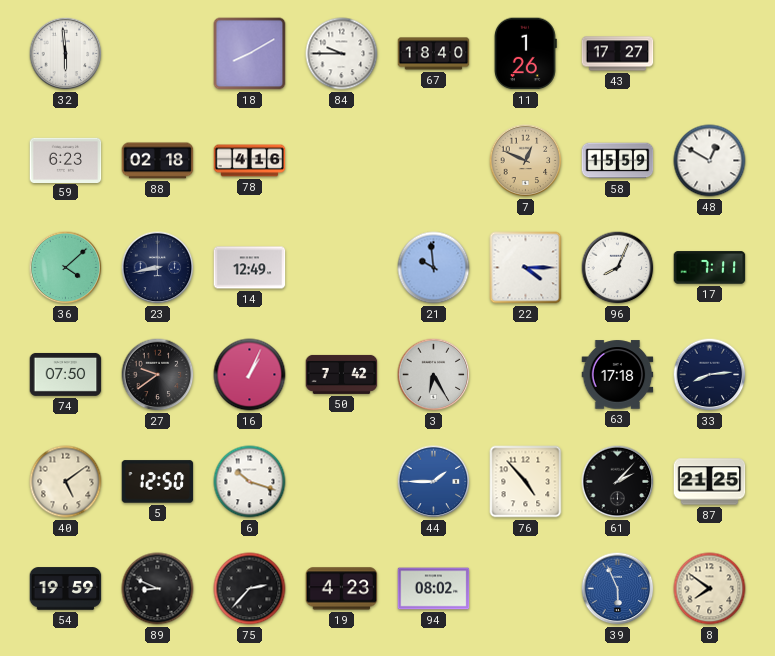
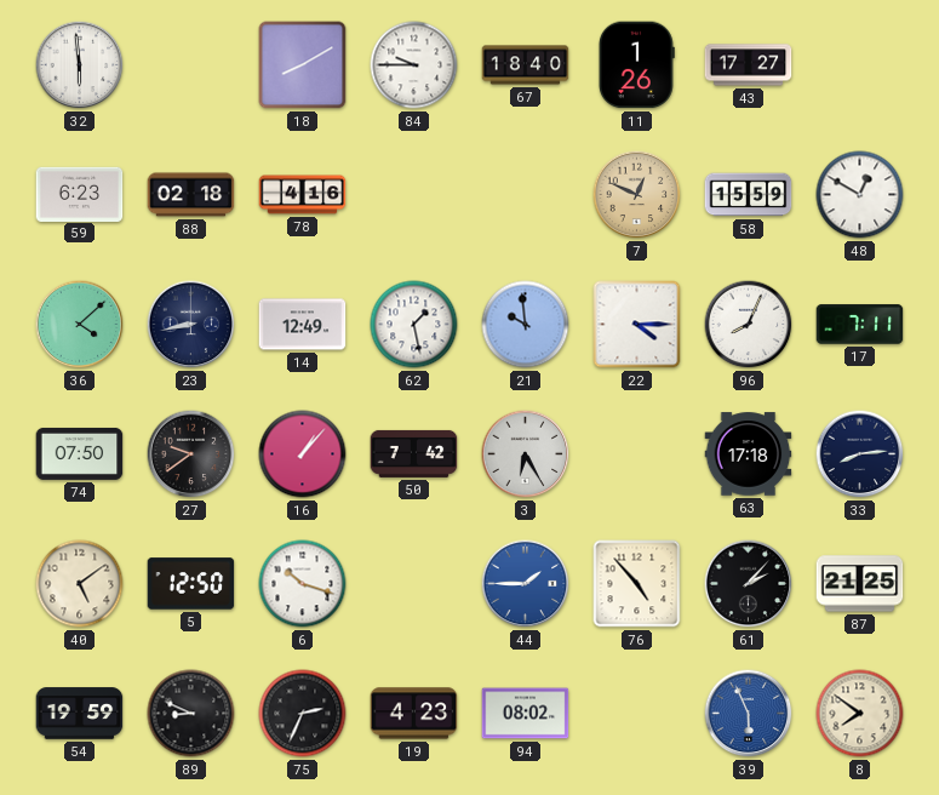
62: none -> 1:28 (414, 325)
16: 1:04 -> 1:07 (303, 454)
75: 2:37 -> 2:34 (303, 714)
